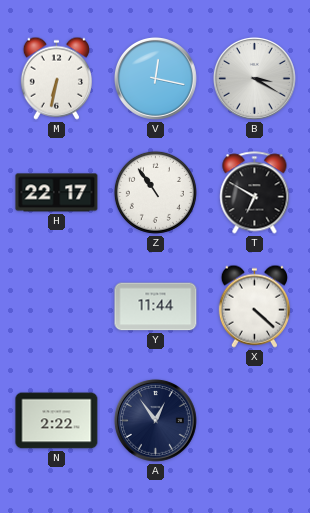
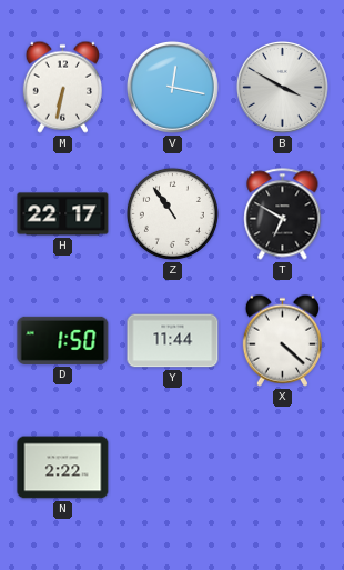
B: 3:20 -> 3:50 (282, 87)
D: none -> 1:50 (63, 340)
A: 12:54 -> none (155, 420)
